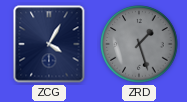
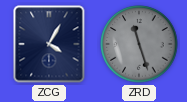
ZRD: 1:27 -> 11:27 (139, 44)
